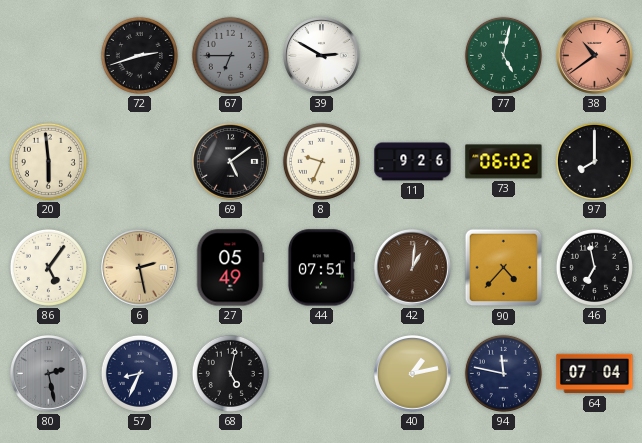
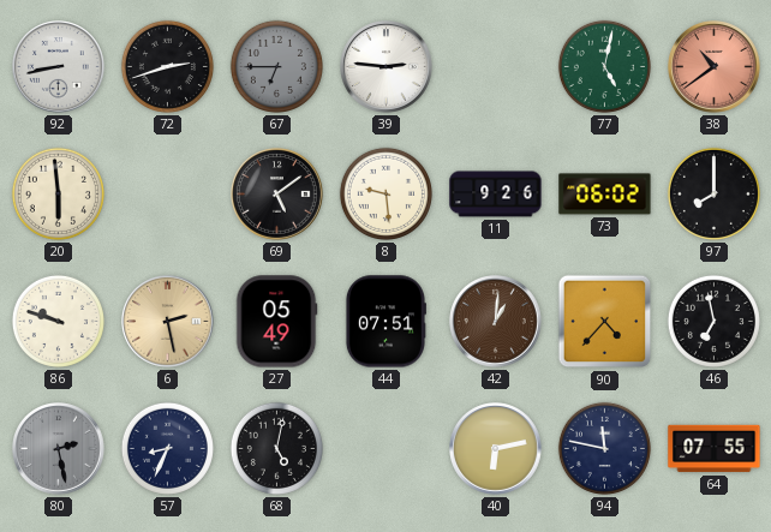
92: none -> 8:43 (59, 67)
39: 2:50 -> 2:46 (387, 67)
8: 9:34 -> 9:29 (385, 193)
86: 5:06 -> 9:48 (58, 321)
40: 1:13 -> 6:13 (496, 449)
64: 07:04 -> 07:55 (715, 449)
